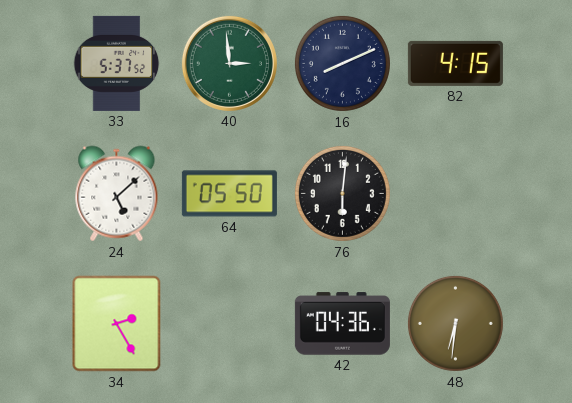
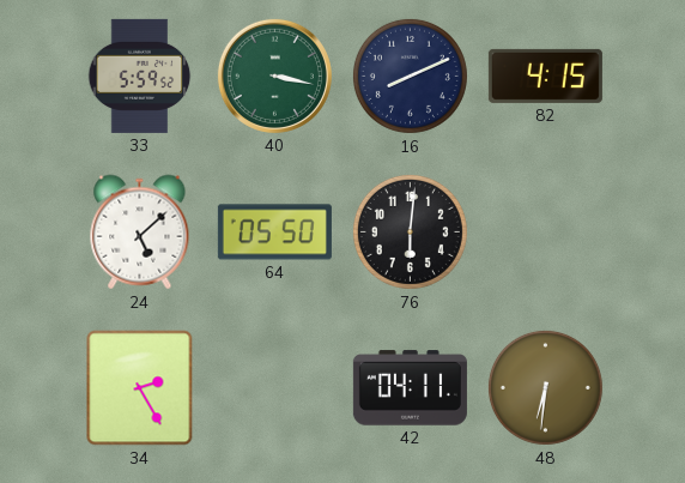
33: 5:37 -> 5:59 (140, 76)
40: 2:59 -> 3:17 (274, 76)
42: 04:36 -> 04:11 (410, 388)
